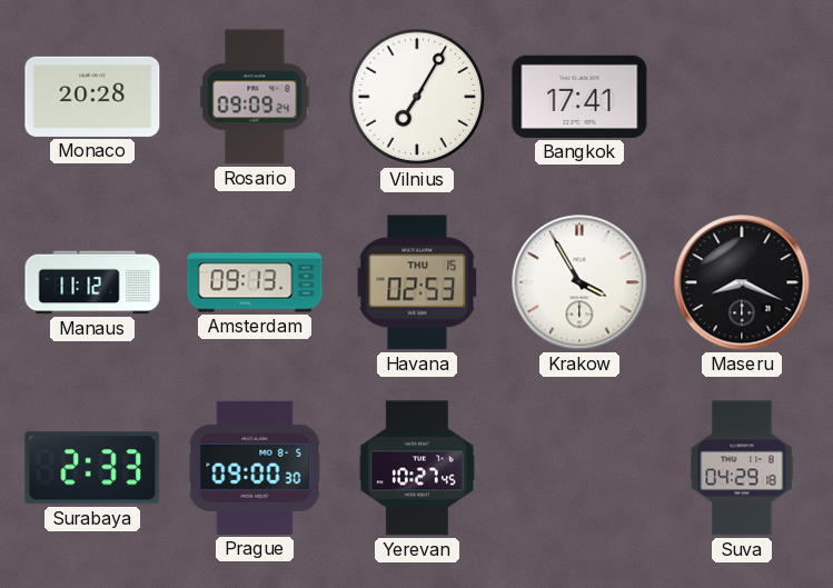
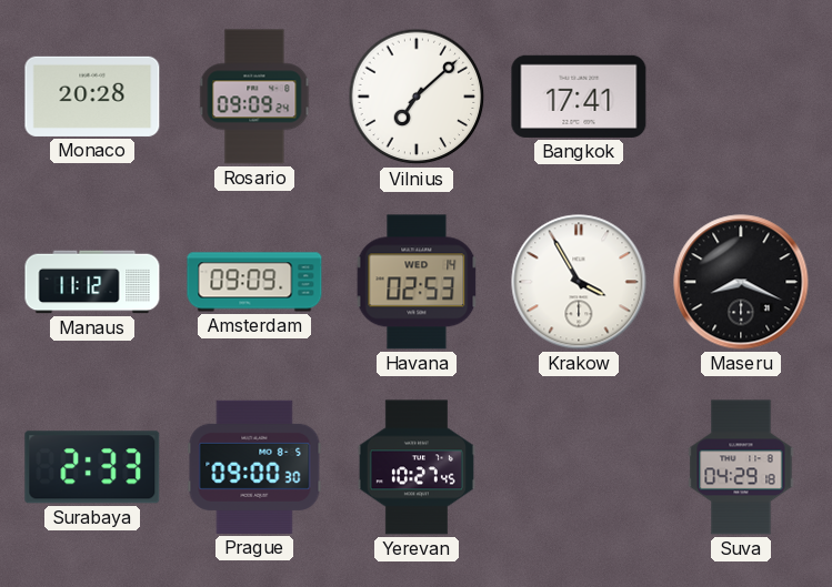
Vilnius: 7:05 -> 7:08 (417, 97)
Amsterdam: 09:13 -> 09:09 (254, 282)
Havana date: THU 15 -> WED 14 (417, 282)
